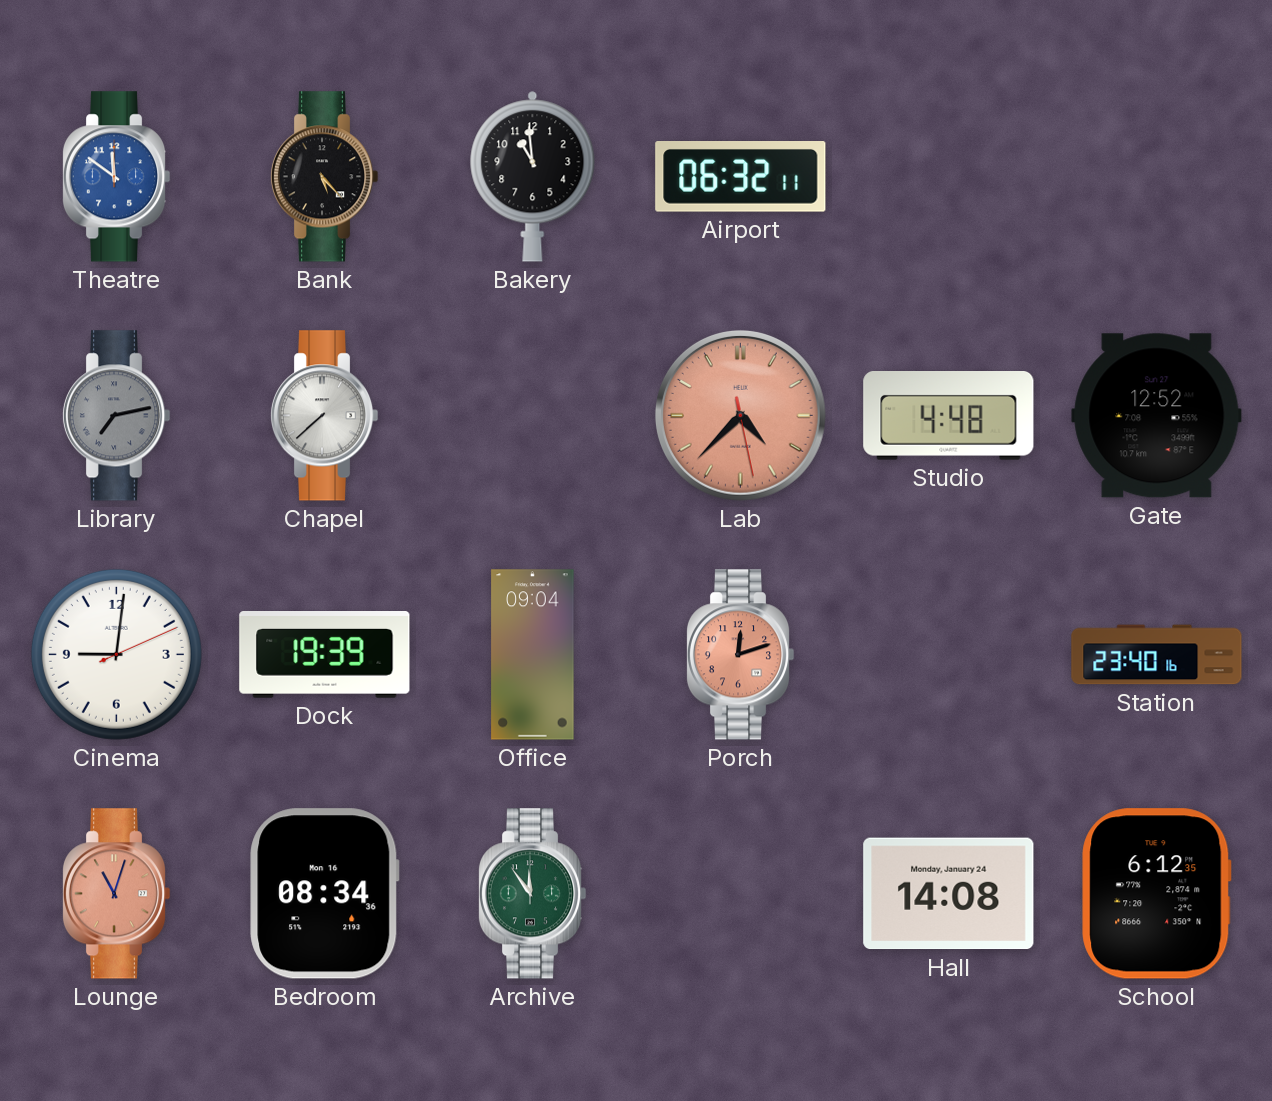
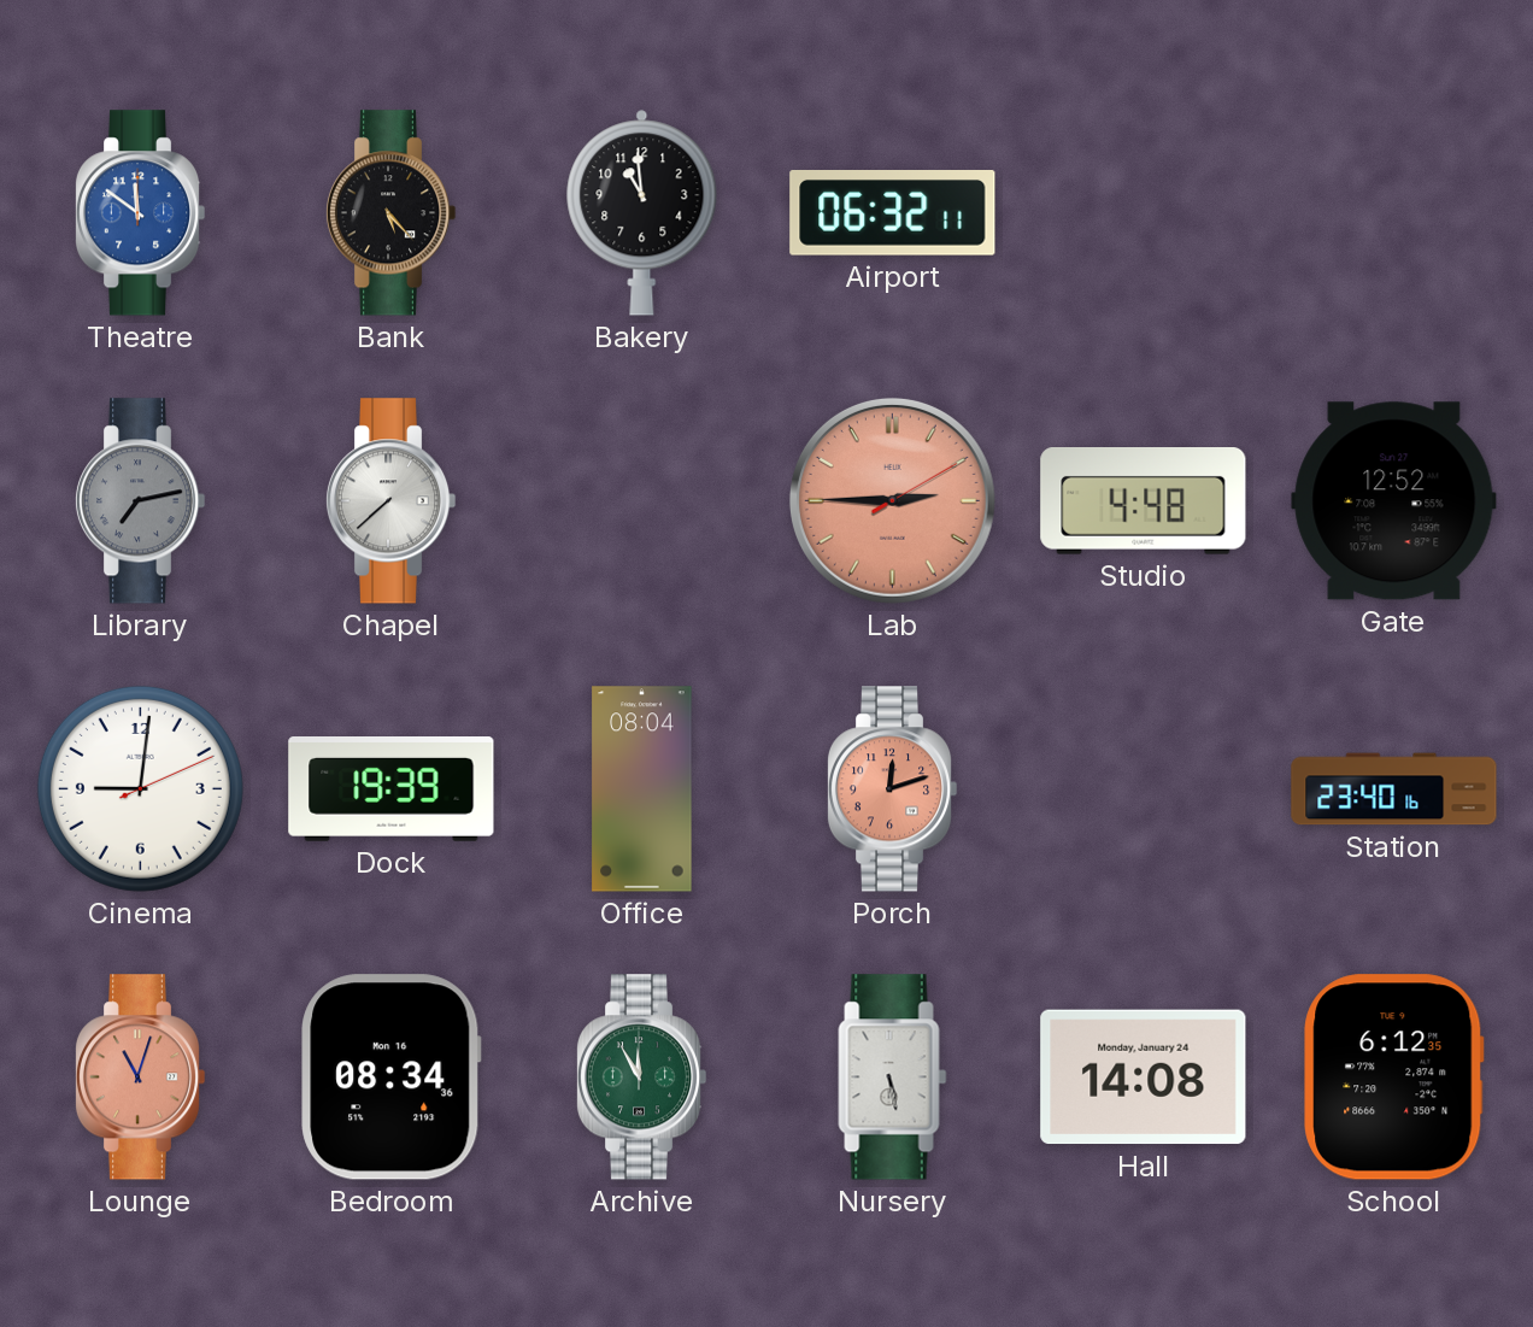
Lab: 4:37 -> 2:45 (892, 500)
Office: 09:04 -> 08:04 (642, 789)
Archive: 11:54 -> 11:55 (641, 1078)
Nursery: none -> 5:28 (893, 1078)
